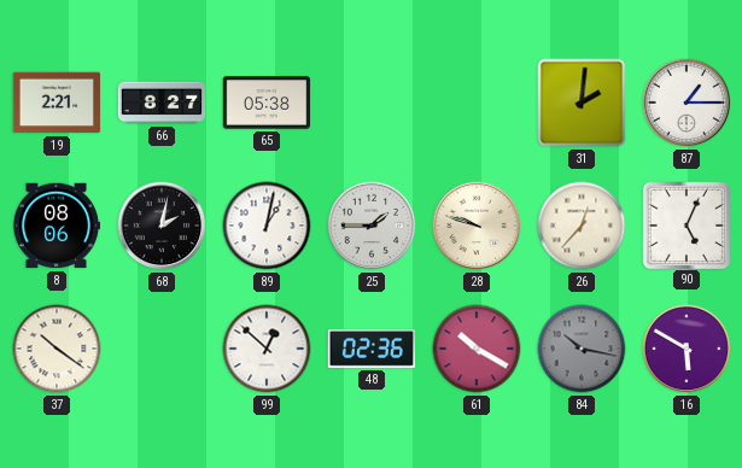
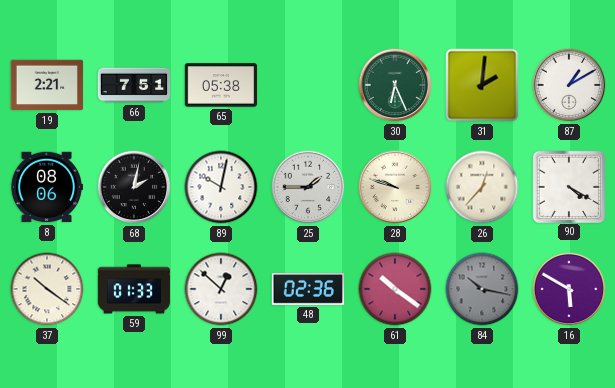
66: 8:27 -> 7:51 (134, 85)
30: none -> 6:26 (395, 85)
87: 1:15 -> 1:10 (569, 85)
89: 1:02 -> 10:02 (221, 187)
90: 5:04 -> 4:20 (568, 186)
59: none -> 01:33 (134, 289)
61: 10:20 -> 10:21 (395, 289)
